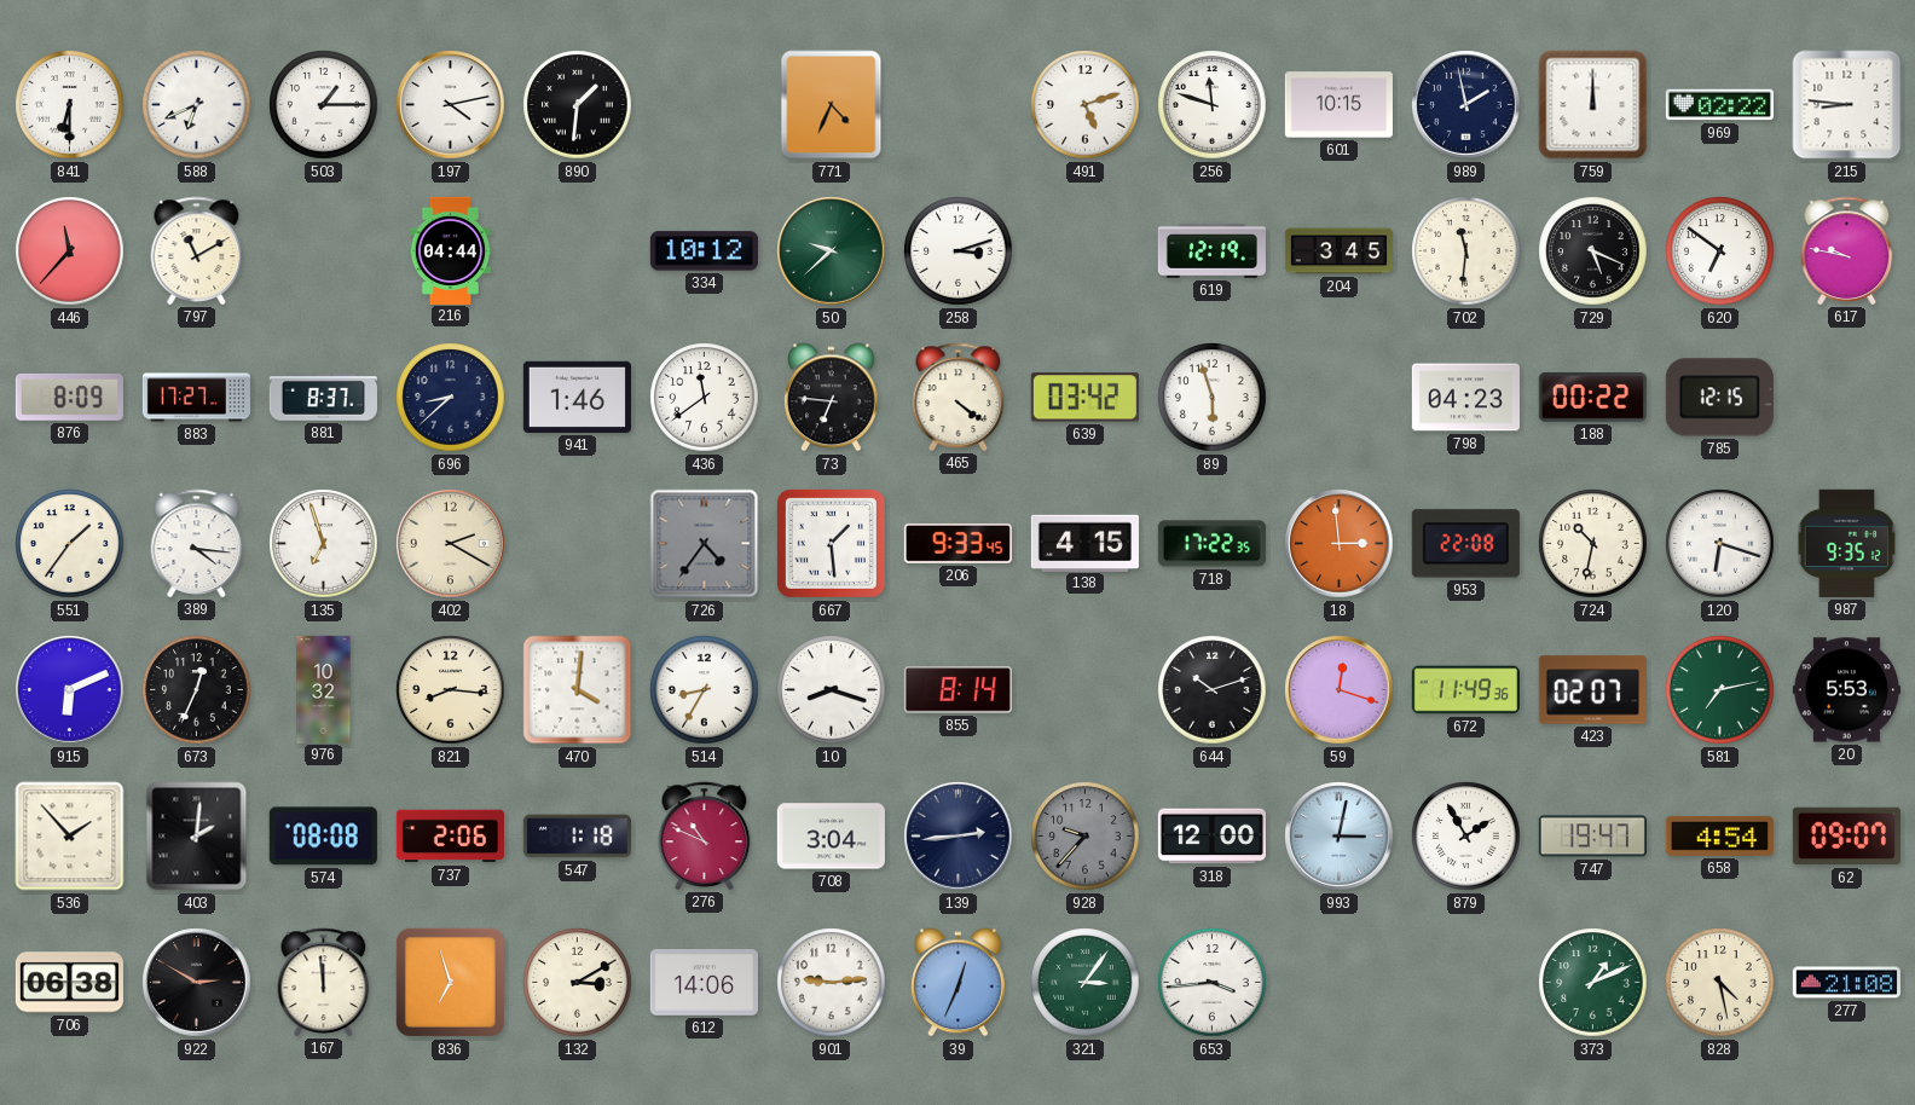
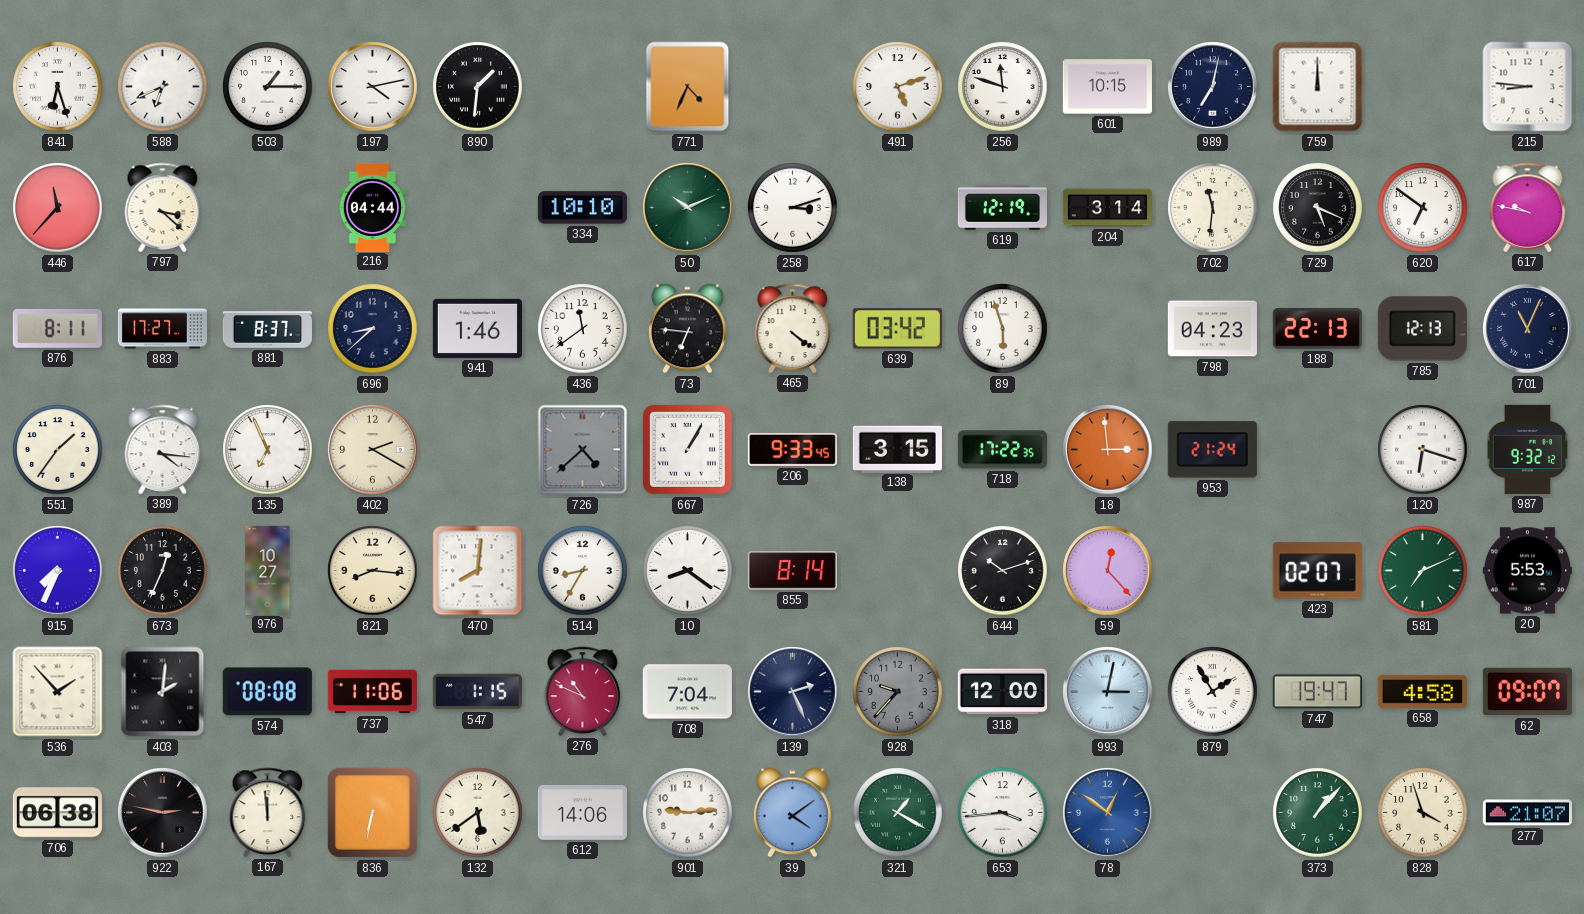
841: 6:30 -> 6:27 (58, 87)
989: 1:58 -> 7:02 (1213, 87)
969: 02:22 -> none (1719, 105)
797: 11:10 -> 3:22 (163, 207)
334: 10:12 -> 10:10 (582, 208)
50: 9:38 -> 10:11 (688, 208)
204: 3:45 -> 3:14 (1107, 208)
876: 8:09 -> 8:11 (57, 328)
188: 00:22 -> 22:13 (1317, 329)
785: 12:15 -> 12:13 (1422, 329)
701: none -> 11:04 (1528, 329)
135: 6:57 -> 6:56 (268, 450)
726: 4:36 -> 4:38 (583, 450)
667: 1:29 -> 1:05 (687, 449)
138: 4:15 -> 3:15 (897, 449)
953: 22:08 -> 21:24 (1212, 450)
724: 10:32 -> none (1593, 544)
987: 9:35 -> 9:32 (1528, 449)
915: 6:11 -> 7:34 (58, 571)
976: 10:32 -> 10:27 (268, 570)
470: 4:01 -> 8:01 (478, 571)
10: 8:18 -> 8:21 (688, 571)
59: 12:18 -> 12:23 (1108, 571)
672: 11:49 -> none (1465, 690)
581: 7:13 -> 7:11 (1423, 571)
737: 2:06 -> 11:06 (372, 692)
547: 1:18 -> 1:15 (477, 692)
708: 3:04 -> 7:04 (687, 692)
139: 2:44 -> 2:26 (793, 692)
658: 4:54 -> 4:58 (1422, 691)
922: 2:50 -> 2:47 (163, 813)
836: 6:57 -> 6:32 (372, 812)
132: 3:10 -> 5:39 (478, 813)
39: 12:34 -> 4:09 (793, 813)
321: 3:06 -> 1:20 (898, 813)
78: none -> 12:51 (1108, 813)
373: 1:11 -> 1:07 (1318, 813)
828: 4:28 -> 3:57 (1423, 813)
277: 21:08 -> 21:07 (1527, 813)
